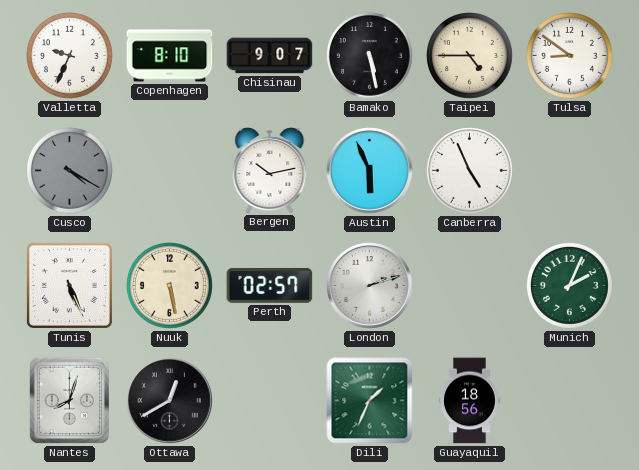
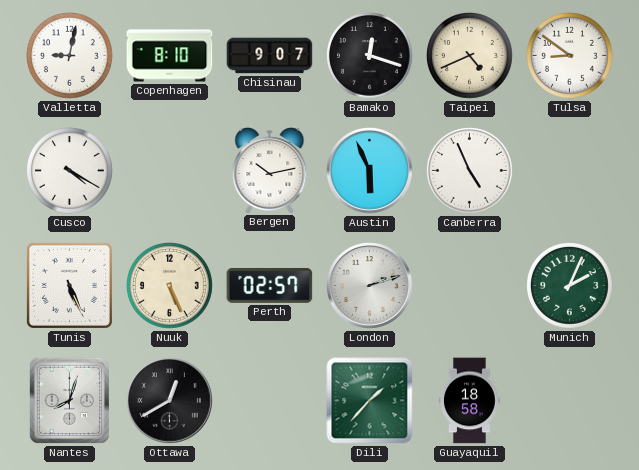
Valletta: 9:34 -> 9:02 (70, 56)
Bamako: 5:28 -> 12:18 (370, 56)
Taipei: 4:45 -> 4:41 (470, 56)
Cusco dial: grey -> white (70, 171)
Nuuk: 5:28 -> 5:26 (170, 286)
Dili: 1:34 -> 1:37 (370, 401)
Guayaquil: 18:56 -> 18:58 (470, 401)
